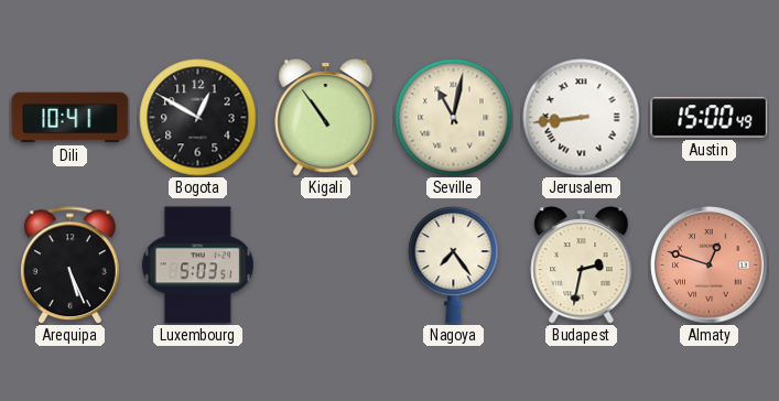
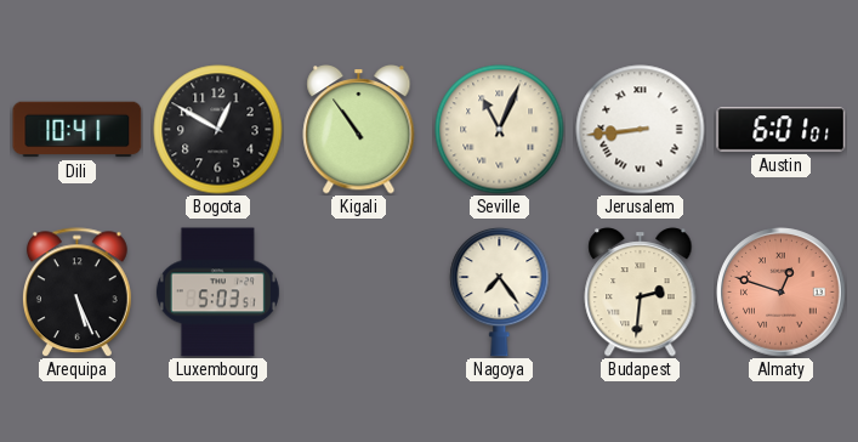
Seville: 11:02 -> 11:04 (500, 130)
Austin: 15:00 -> 6:01 (782, 130)
Budapest: 2:32 -> 2:31 (641, 293)
